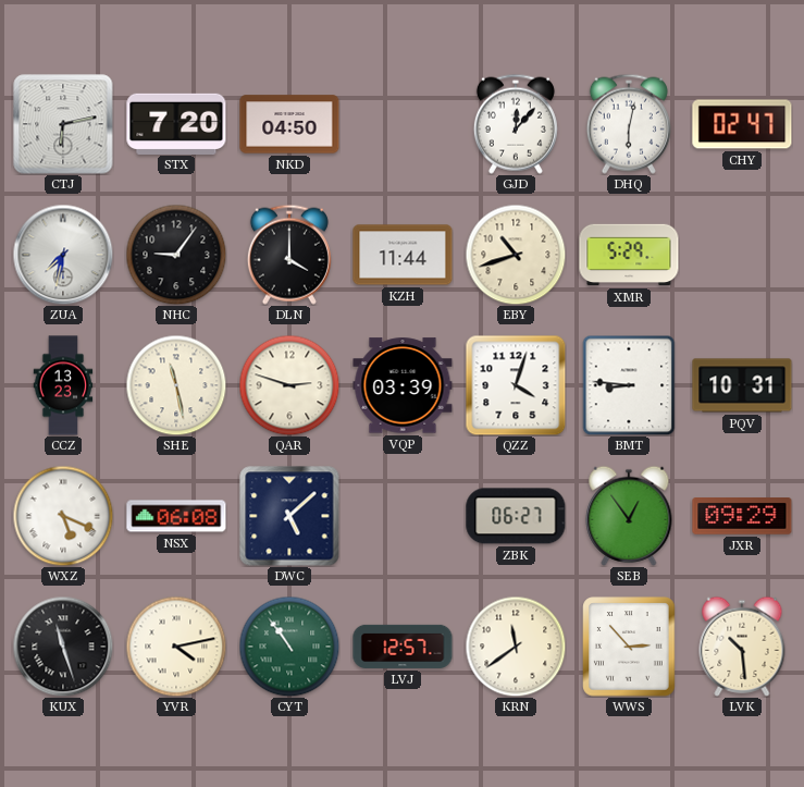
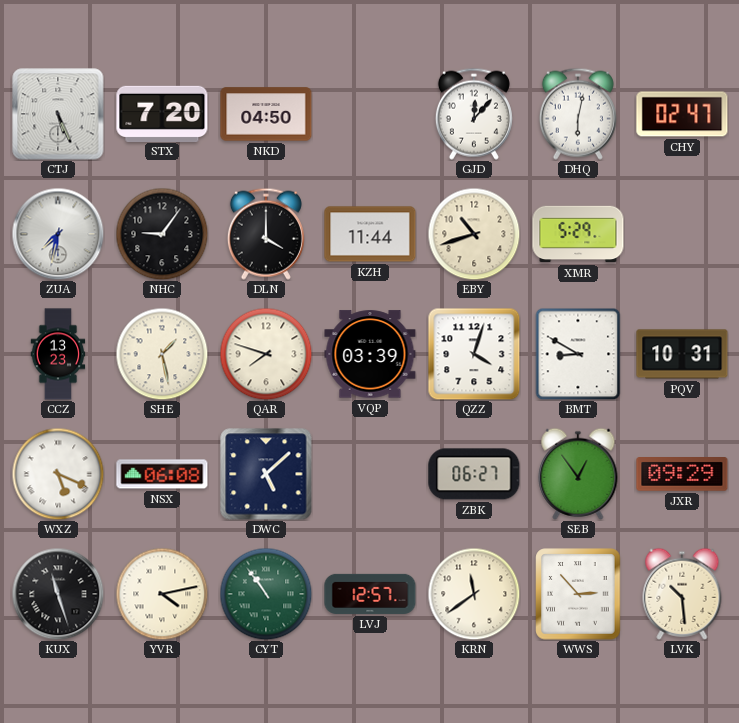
CTJ: 6:13 -> 5:26 (58, 114)
SHE: 11:28 -> 1:28 (162, 354)
QAR: 2:48 -> 7:48 (266, 354)
BMT: 8:46 -> 8:50 (578, 354)
